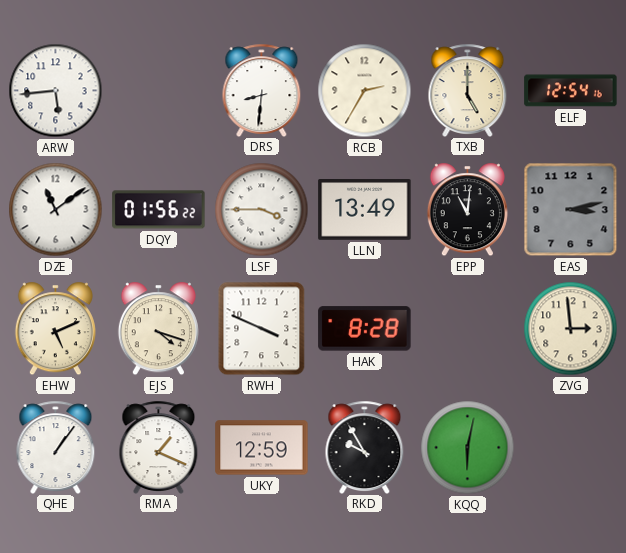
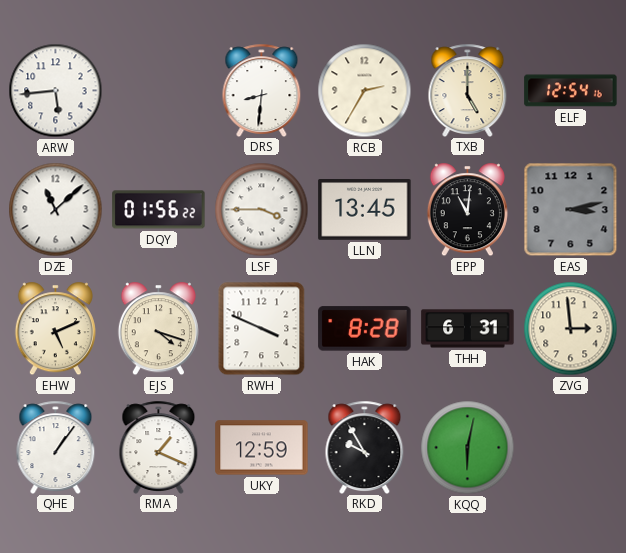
DZE: 11:09 -> 11:08 (56, 210)
LLN: 13:49 -> 13:45 (365, 210)
THH: none -> 6:31 (468, 329)
